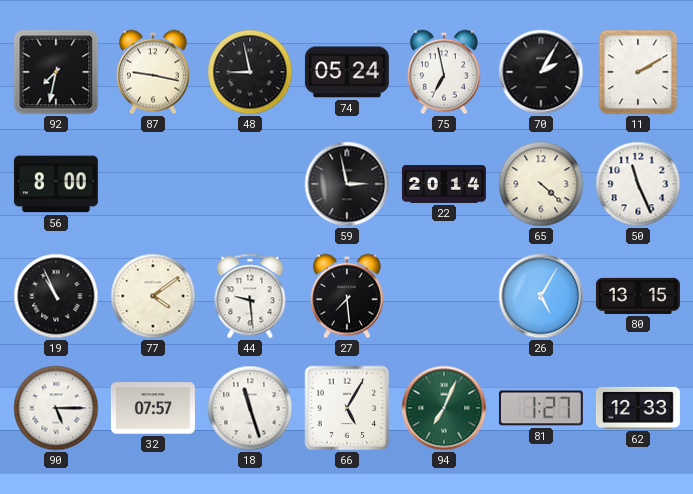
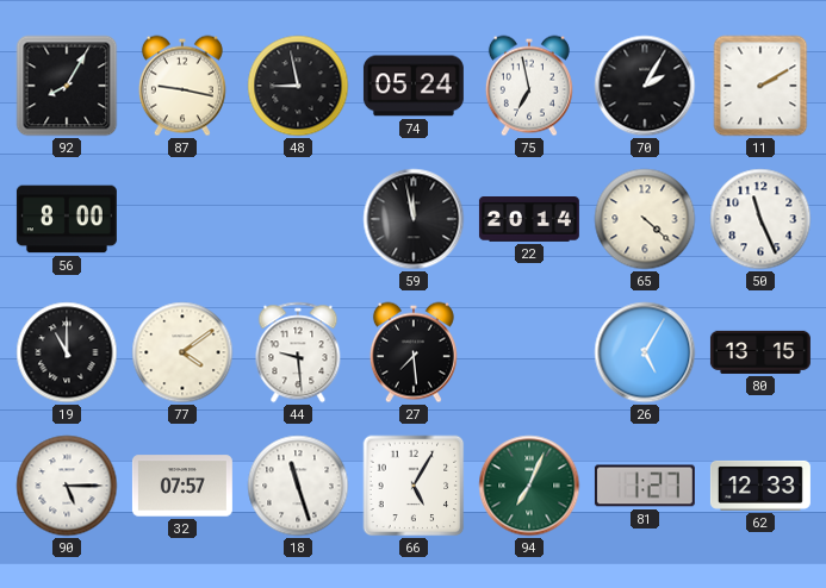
92: 7:32 -> 8:05 (67, 86)
59: 2:58 -> 11:58 (414, 219)
19: 10:56 -> 11:00 (67, 352)
